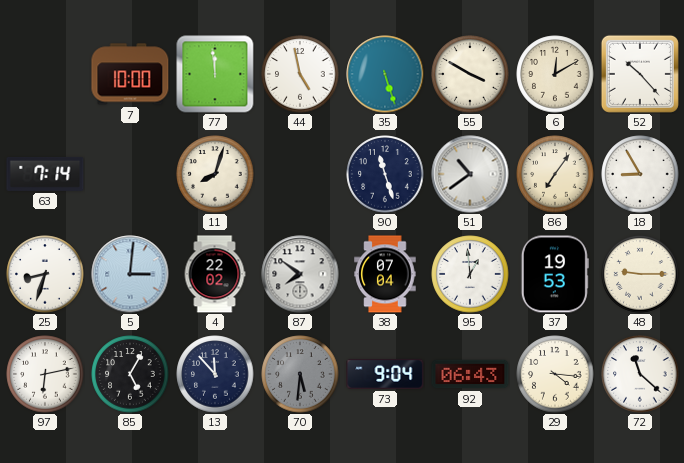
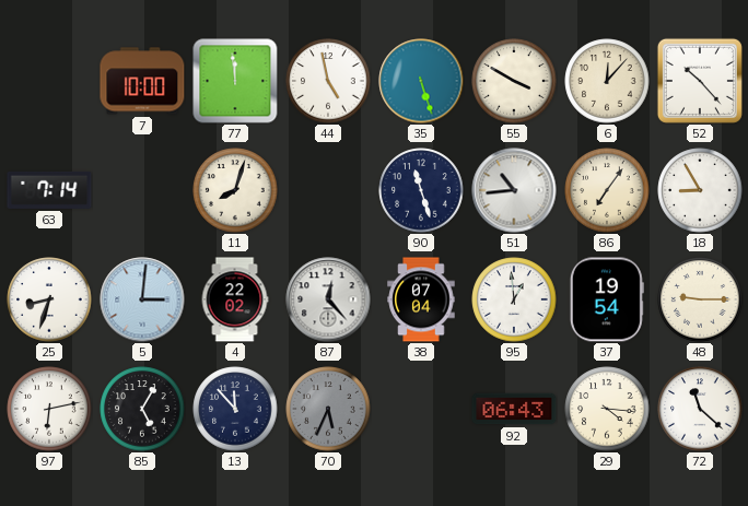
6: 12:10 -> 12:07 (607, 81)
51: 10:39 -> 10:44 (514, 190)
87: 7:51 -> 12:23 (328, 299)
37: 19:53 -> 19:54 (607, 299)
70: 5:31 -> 5:34 (328, 409)
73: 9:04 -> none (385, 374)
